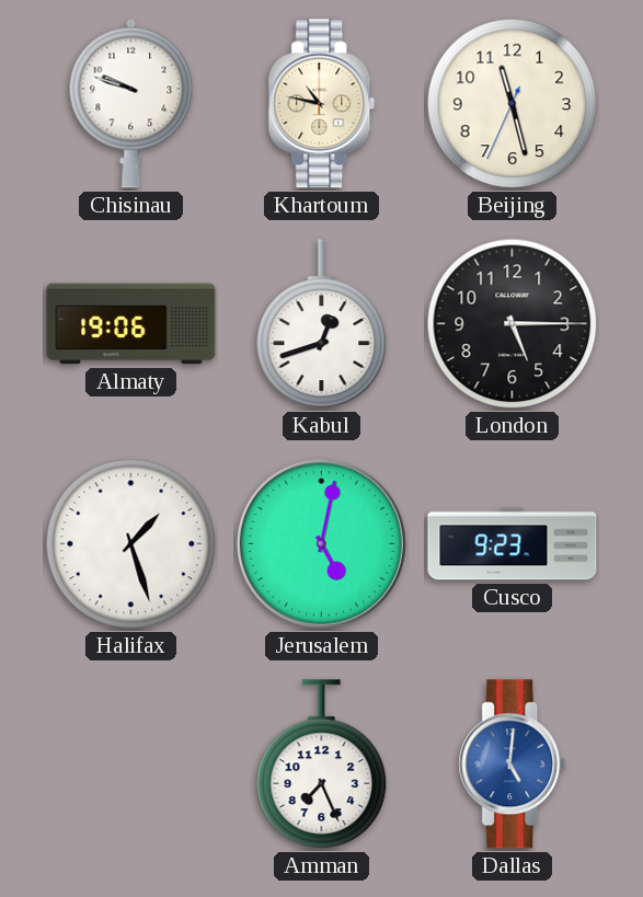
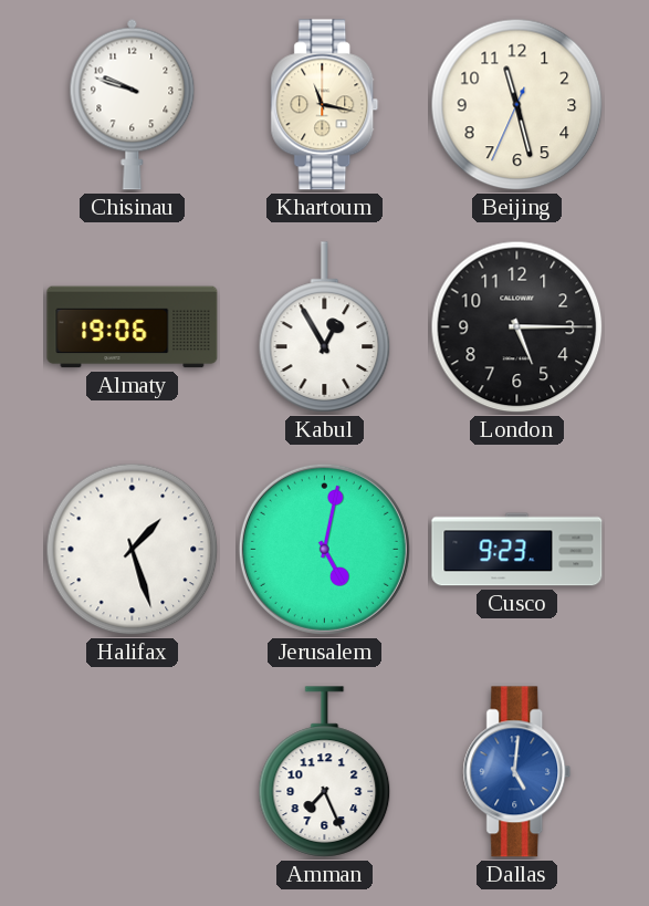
Khartoum: 10:47 -> 11:17 (325, 105)
Kabul: 12:42 -> 12:55 (325, 327)
